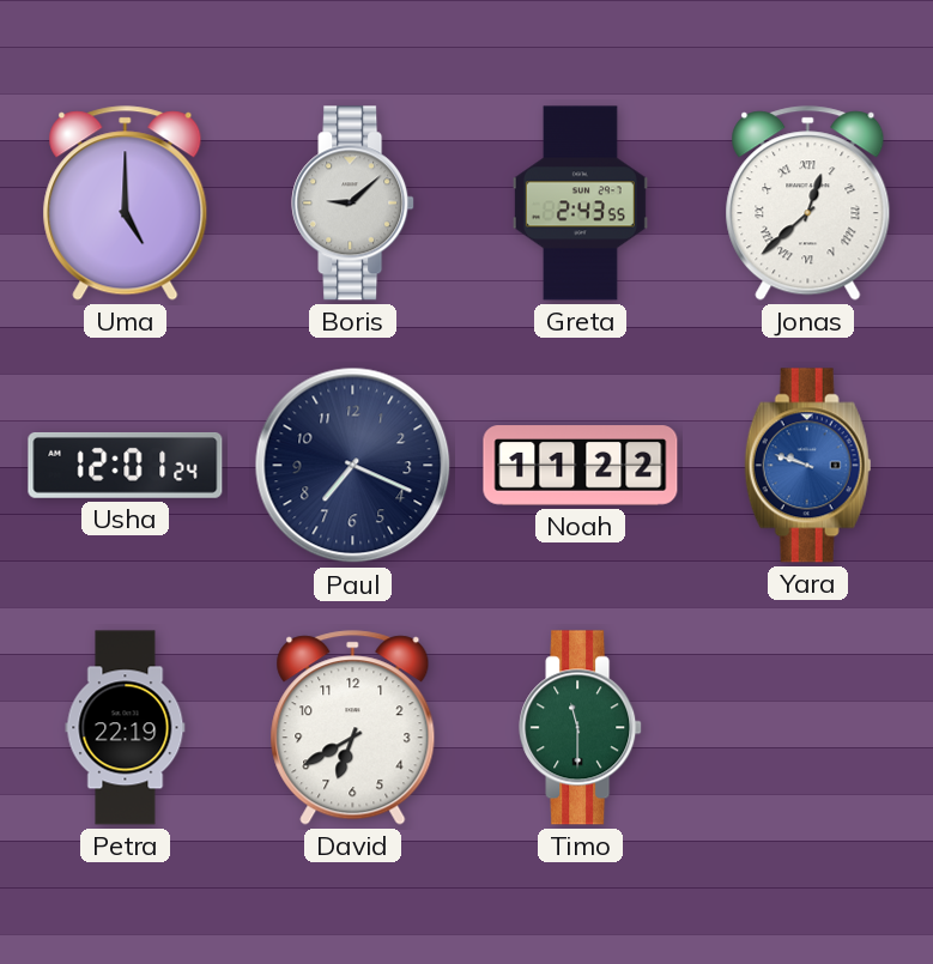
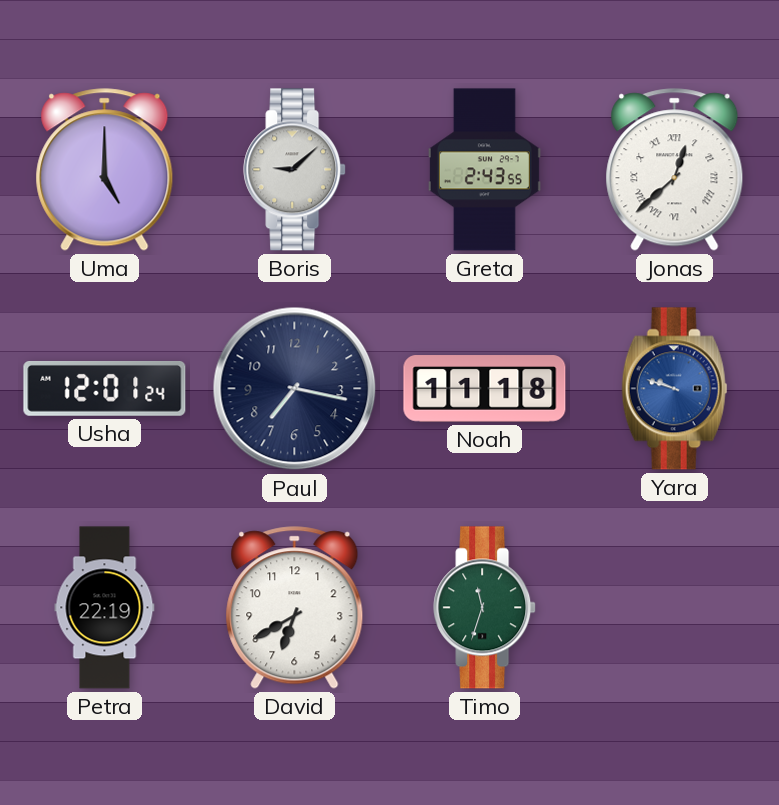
Paul: 7:19 -> 7:17 (295, 389)
Noah: 11:22 -> 11:18 (485, 389)
Timo: 11:30 -> 11:33 (485, 608)
